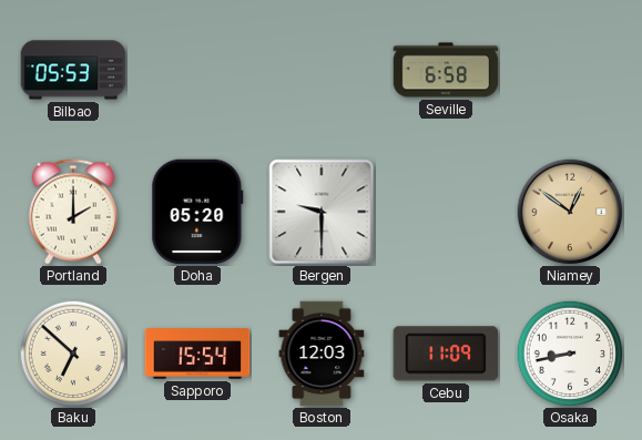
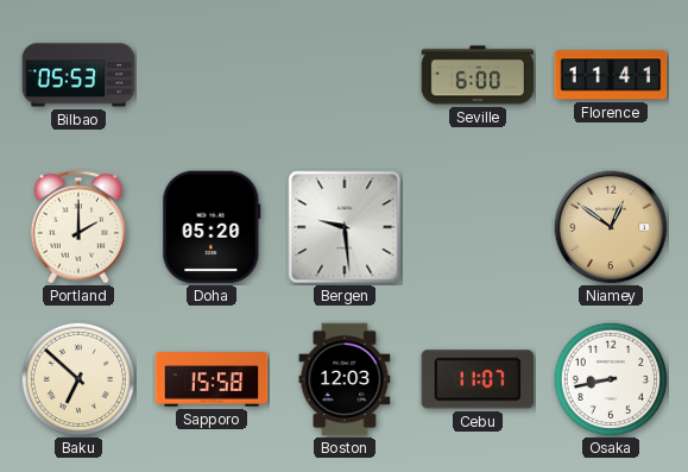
Seville: 6:58 -> 6:00 (478, 75)
Florence: none -> 11:41 (611, 75)
Bergen: 9:30 -> 9:29 (345, 227)
Sapporo: 15:54 -> 15:58 (212, 379)
Cebu: 11:09 -> 11:07 (476, 379)
